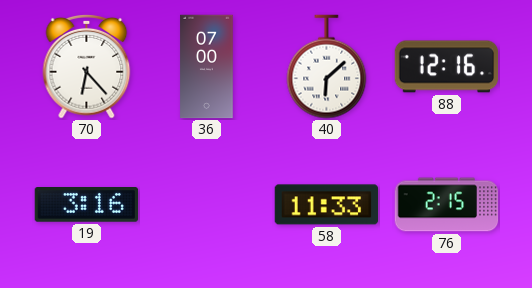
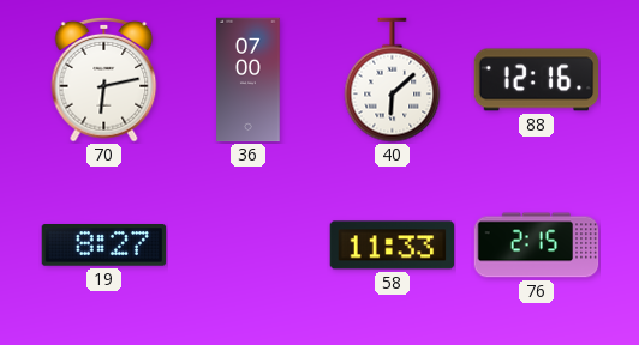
70: 6:23 -> 6:13 (104, 79)
19: 3:16 -> 8:27 (104, 246)
